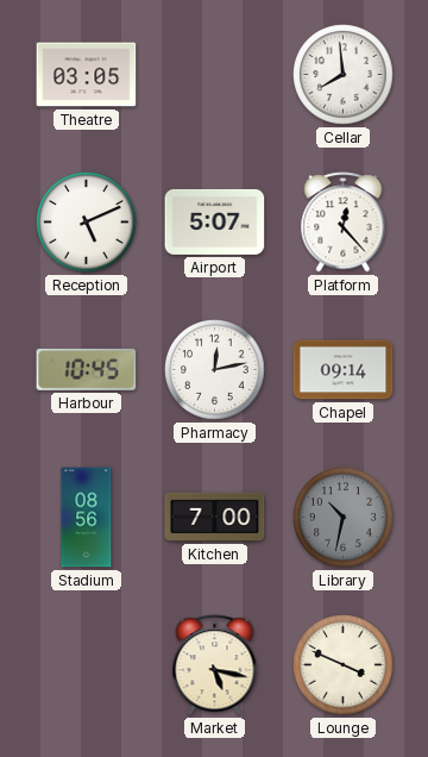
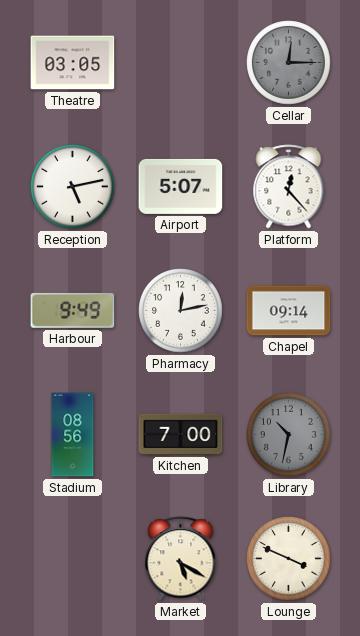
Cellar: 7:59 -> 12:15 (289, 63)
Cellar dial: white -> grey (289, 63)
Reception: 5:11 -> 5:13 (73, 187)
Harbour: 10:45 -> 9:49 (73, 310)
Market: 5:17 -> 5:20 (181, 559)
